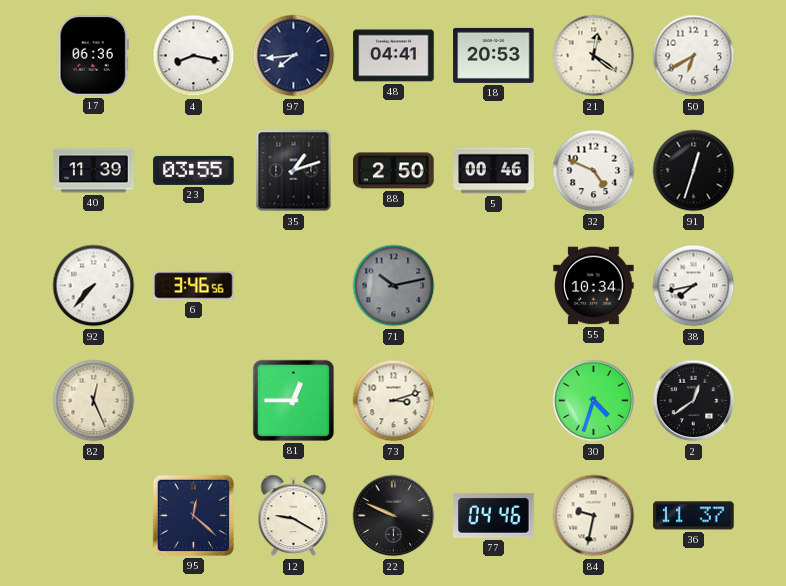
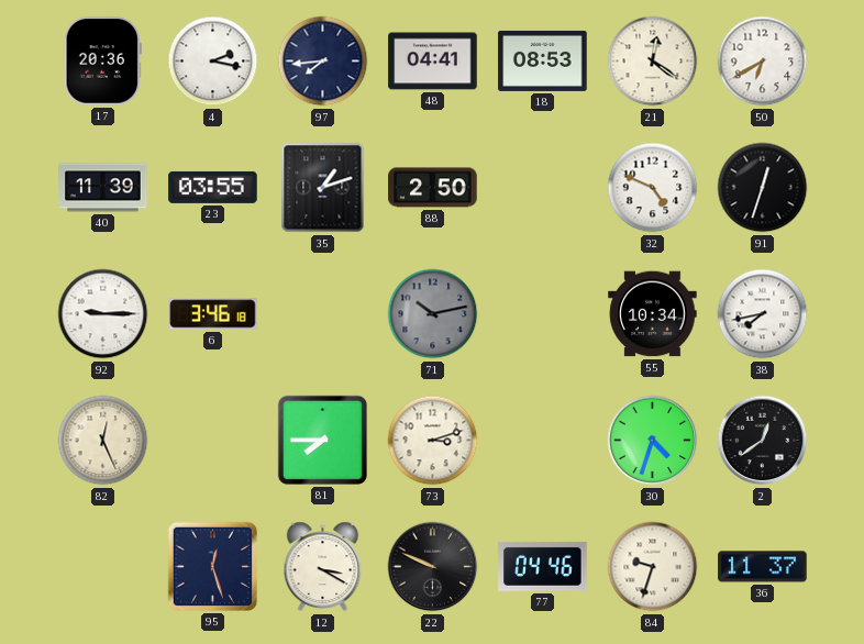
17: 06:36 -> 20:36 (102, 62)
4: 8:17 -> 2:17 (213, 62)
18: 20:53 -> 08:53 (543, 60)
5: 00:46 -> none (494, 171)
92: 7:37 -> 9:15 (103, 314)
6: 3:46:56 -> 3:46:18 (213, 314)
81: 12:45 -> 7:45 (322, 440)
95: 12:22 -> 12:27 (212, 566)
12: 9:20 -> 3:20 (323, 567)
84: 9:32 -> 9:33 (653, 567)
